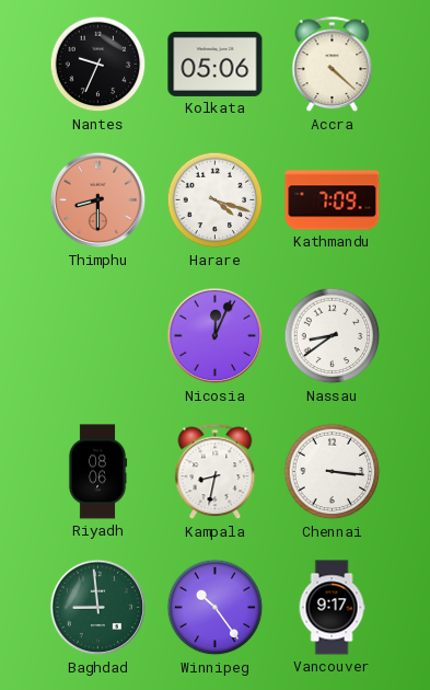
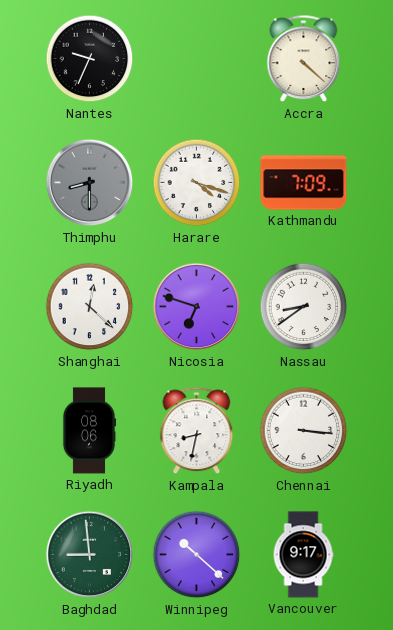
Kolkata: 05:06 -> none (216, 64)
Thimphu dial: salmon -> grey (90, 183)
Shanghai: none -> 12:22 (90, 307)
Nicosia: 12:04 -> 6:48 (197, 307)
Winnipeg: 10:24 -> 10:22 (197, 555)
